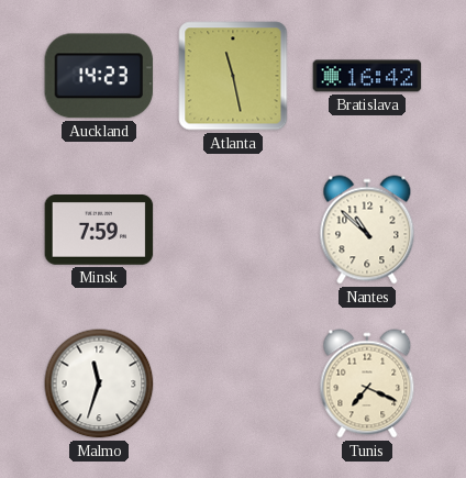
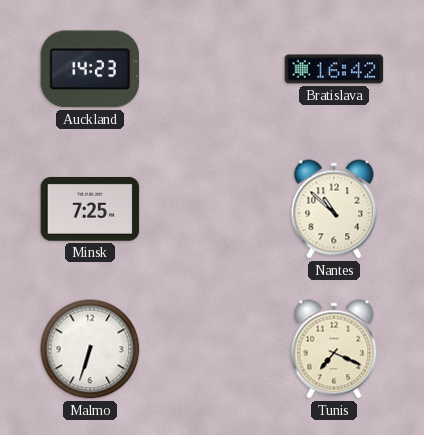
Atlanta: 11:28 -> none (233, 76)
Minsk: 7:59 -> 7:25 (90, 210)
Malmo: 11:33 -> 6:33 (90, 349)
